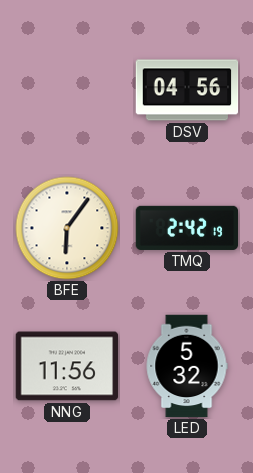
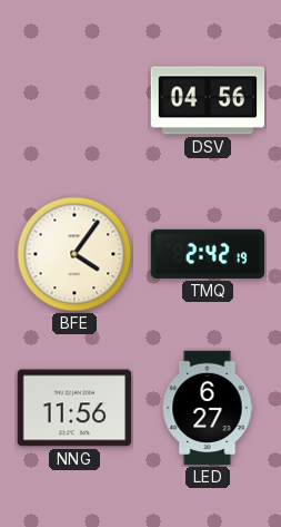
BFE: 6:06 -> 4:06 (74, 254)
LED: 5:32 -> 6:27 (208, 408)
